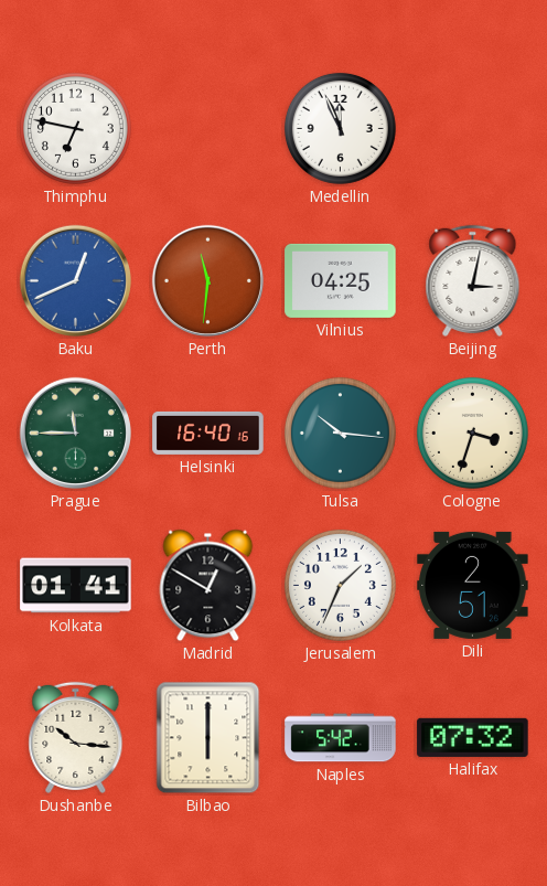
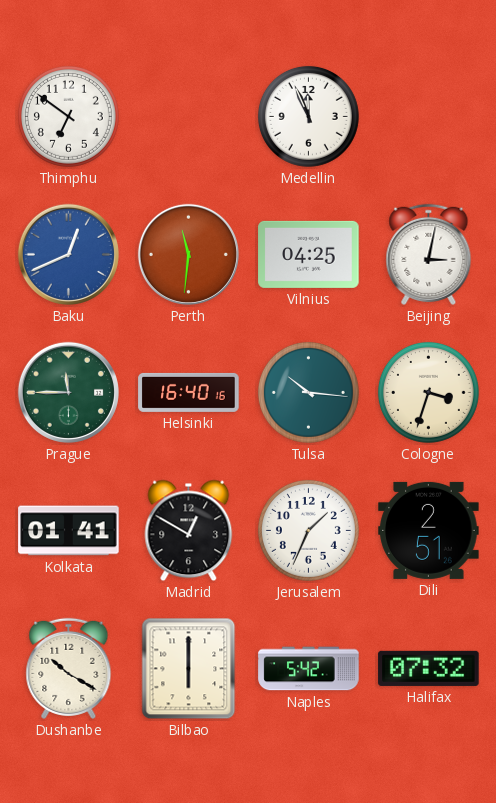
Thimphu: 6:47 -> 6:51 (68, 116)
Dushanbe: 10:16 -> 10:20 (69, 668)
